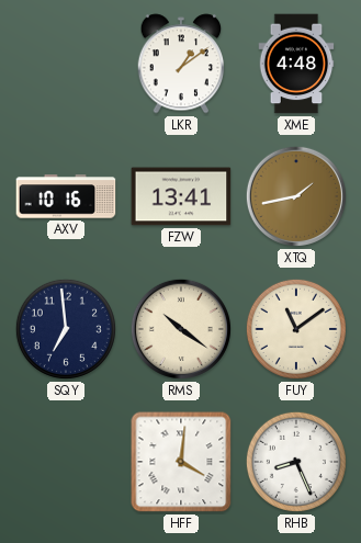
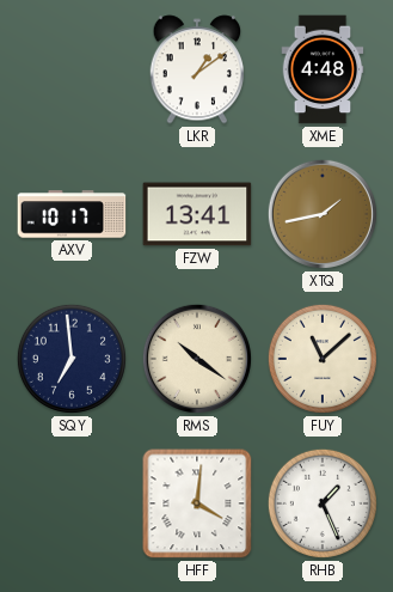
AXV: 10:16 -> 10:17 (72, 214)
FUY: 11:09 -> 11:08 (323, 359)
RHB: 8:26 -> 1:26 (323, 503)
